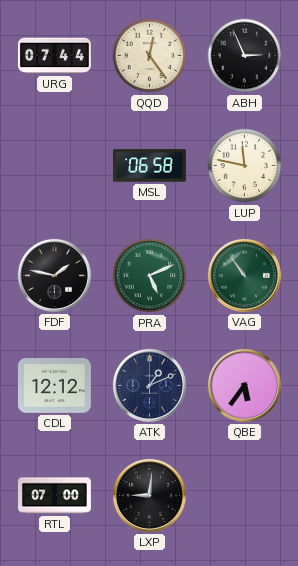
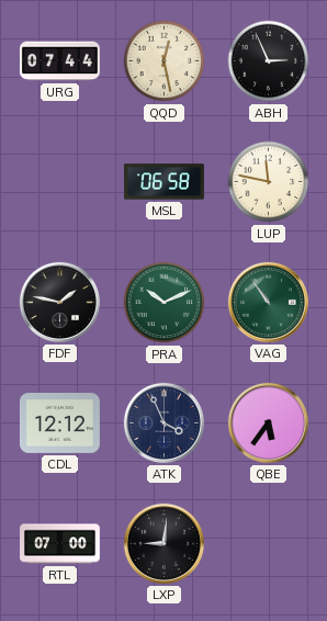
QQD: 12:24 -> 12:28 (165, 61)
PRA: 5:11 -> 10:11 (165, 303)
ATK: 1:11 -> 3:56 (163, 422)
